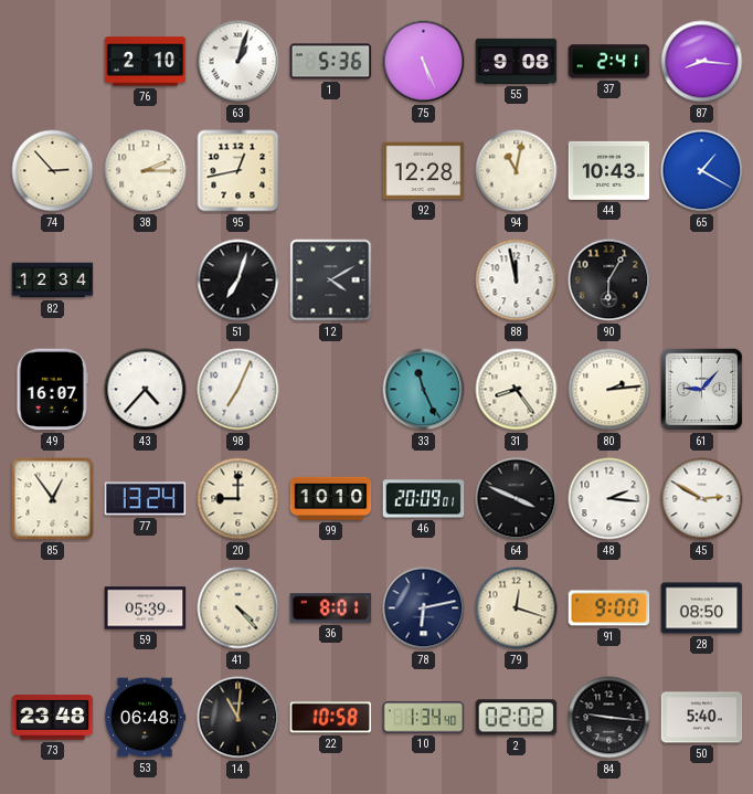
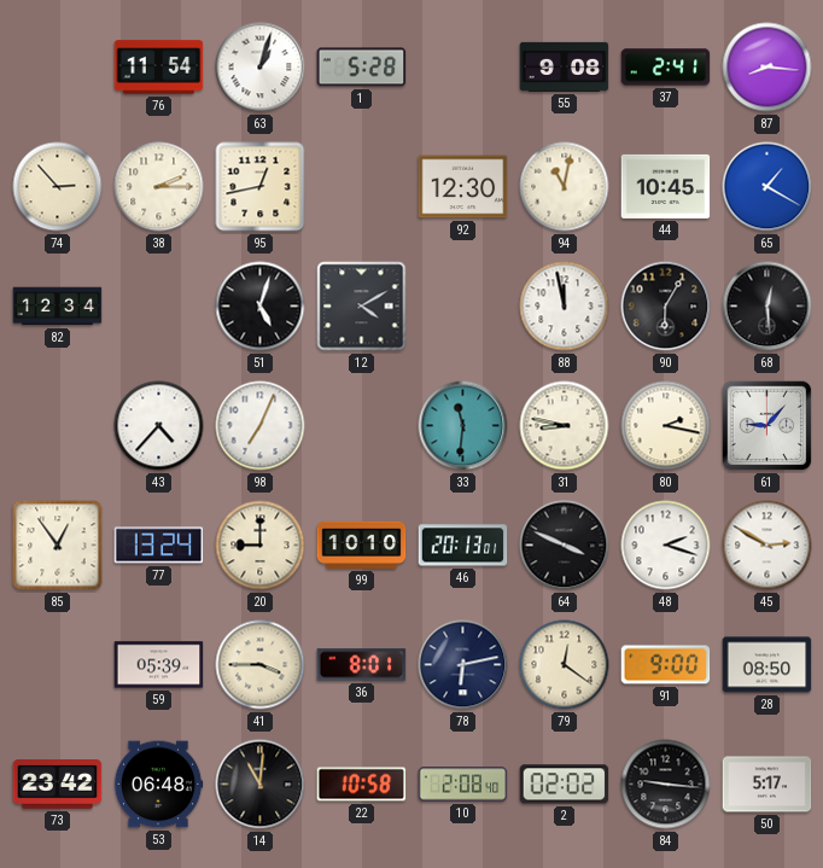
76: 2:10 -> 11:54 (159, 68)
1: 5:36 -> 5:28 (362, 68)
75: 5:26 -> none (424, 62)
92: 12:28 -> 12:30 (463, 187)
44: 10:43 -> 10:45 (666, 186)
51: 7:03 -> 5:03 (261, 307)
68: none -> 12:29 (767, 307)
49: 16:07 -> none (52, 390)
33: 11:26 -> 11:31 (463, 426)
31: 8:24 -> 8:47 (565, 426)
80: 2:14 -> 2:17 (666, 426)
46: 20:09 -> 20:13 (463, 546)
48: 2:16 -> 2:18 (666, 546)
41: 4:23 -> 3:45 (261, 665)
79: 12:18 -> 12:21 (565, 665)
73: 23:48 -> 23:42 (58, 785)
10: 1:34 -> 2:08 (463, 785)
50: 5:40 -> 5:17 (767, 785)
